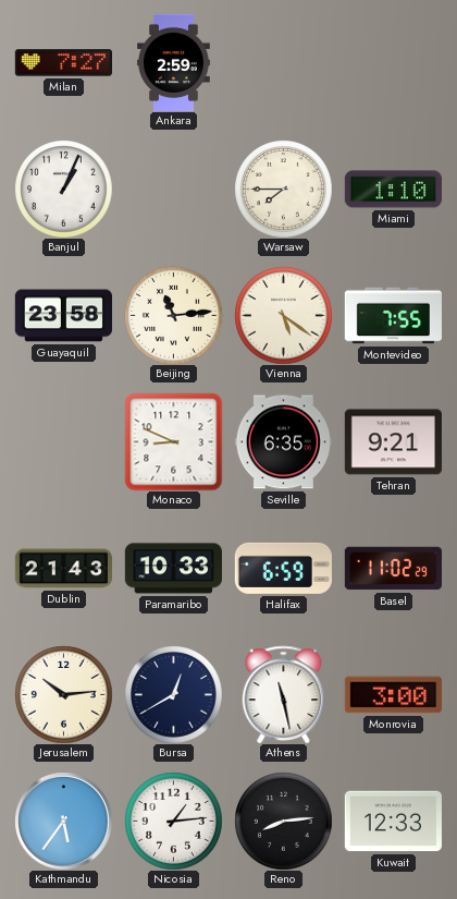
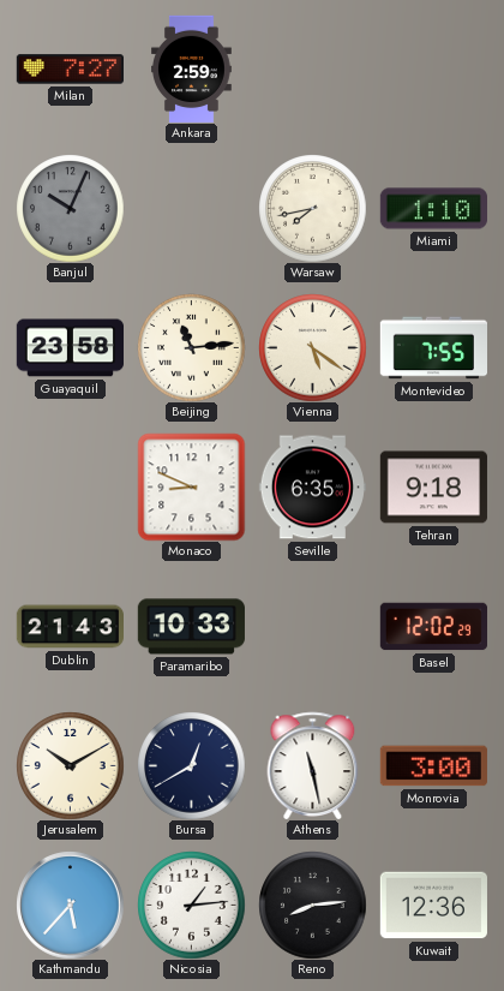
Banjul: 1:04 -> 10:04 (70, 208)
Banjul dial: white -> grey (70, 208)
Warsaw: 7:45 -> 7:43 (312, 208)
Tehran: 9:21 -> 9:18 (433, 488)
Halifax: 6:59 -> none (283, 568)
Basel: 11:02 -> 12:02 (433, 627)
Jerusalem: 10:14 -> 10:10 (70, 765)
Kathmandu: 5:36 -> 5:37 (70, 905)
Kuwait: 12:33 -> 12:36 (433, 906)
